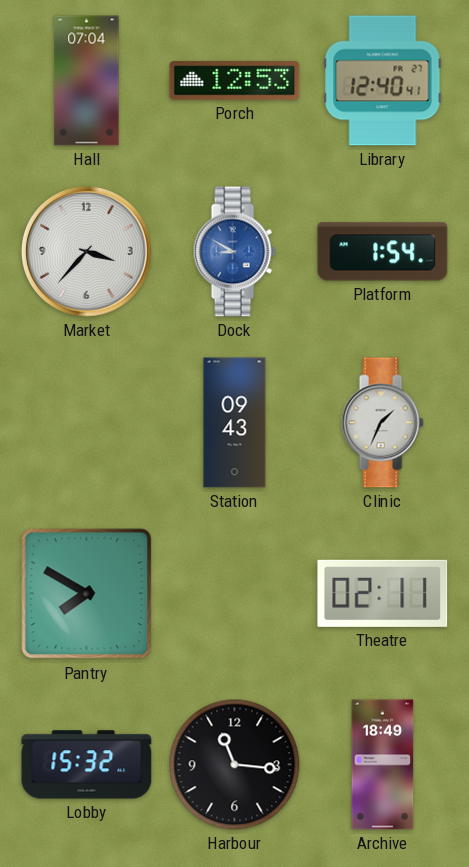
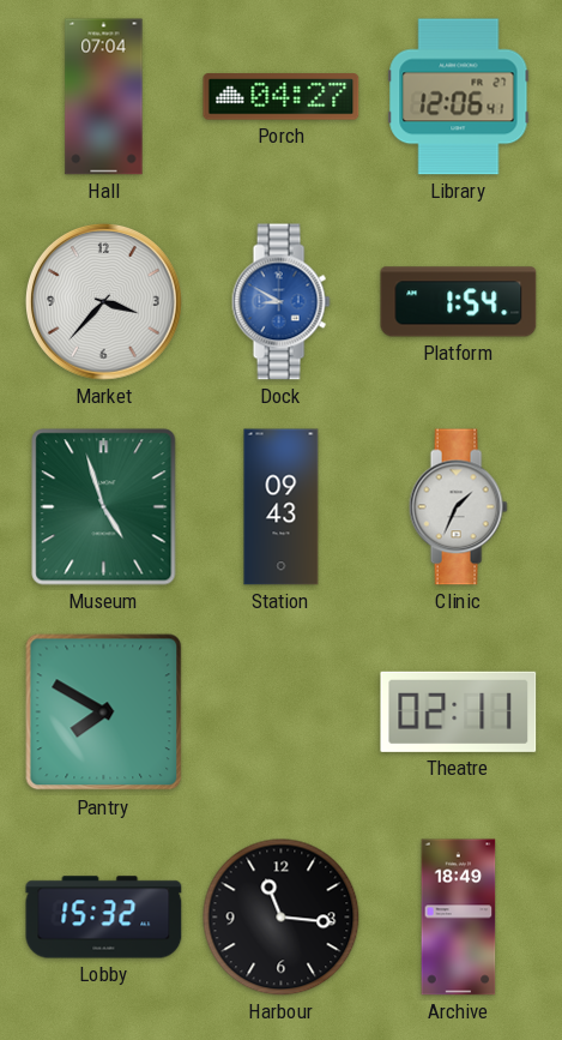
Porch: 12:53 -> 04:27 (282, 97)
Library: 12:40 -> 12:06 (459, 97)
Museum: none -> 4:57 (104, 507)
